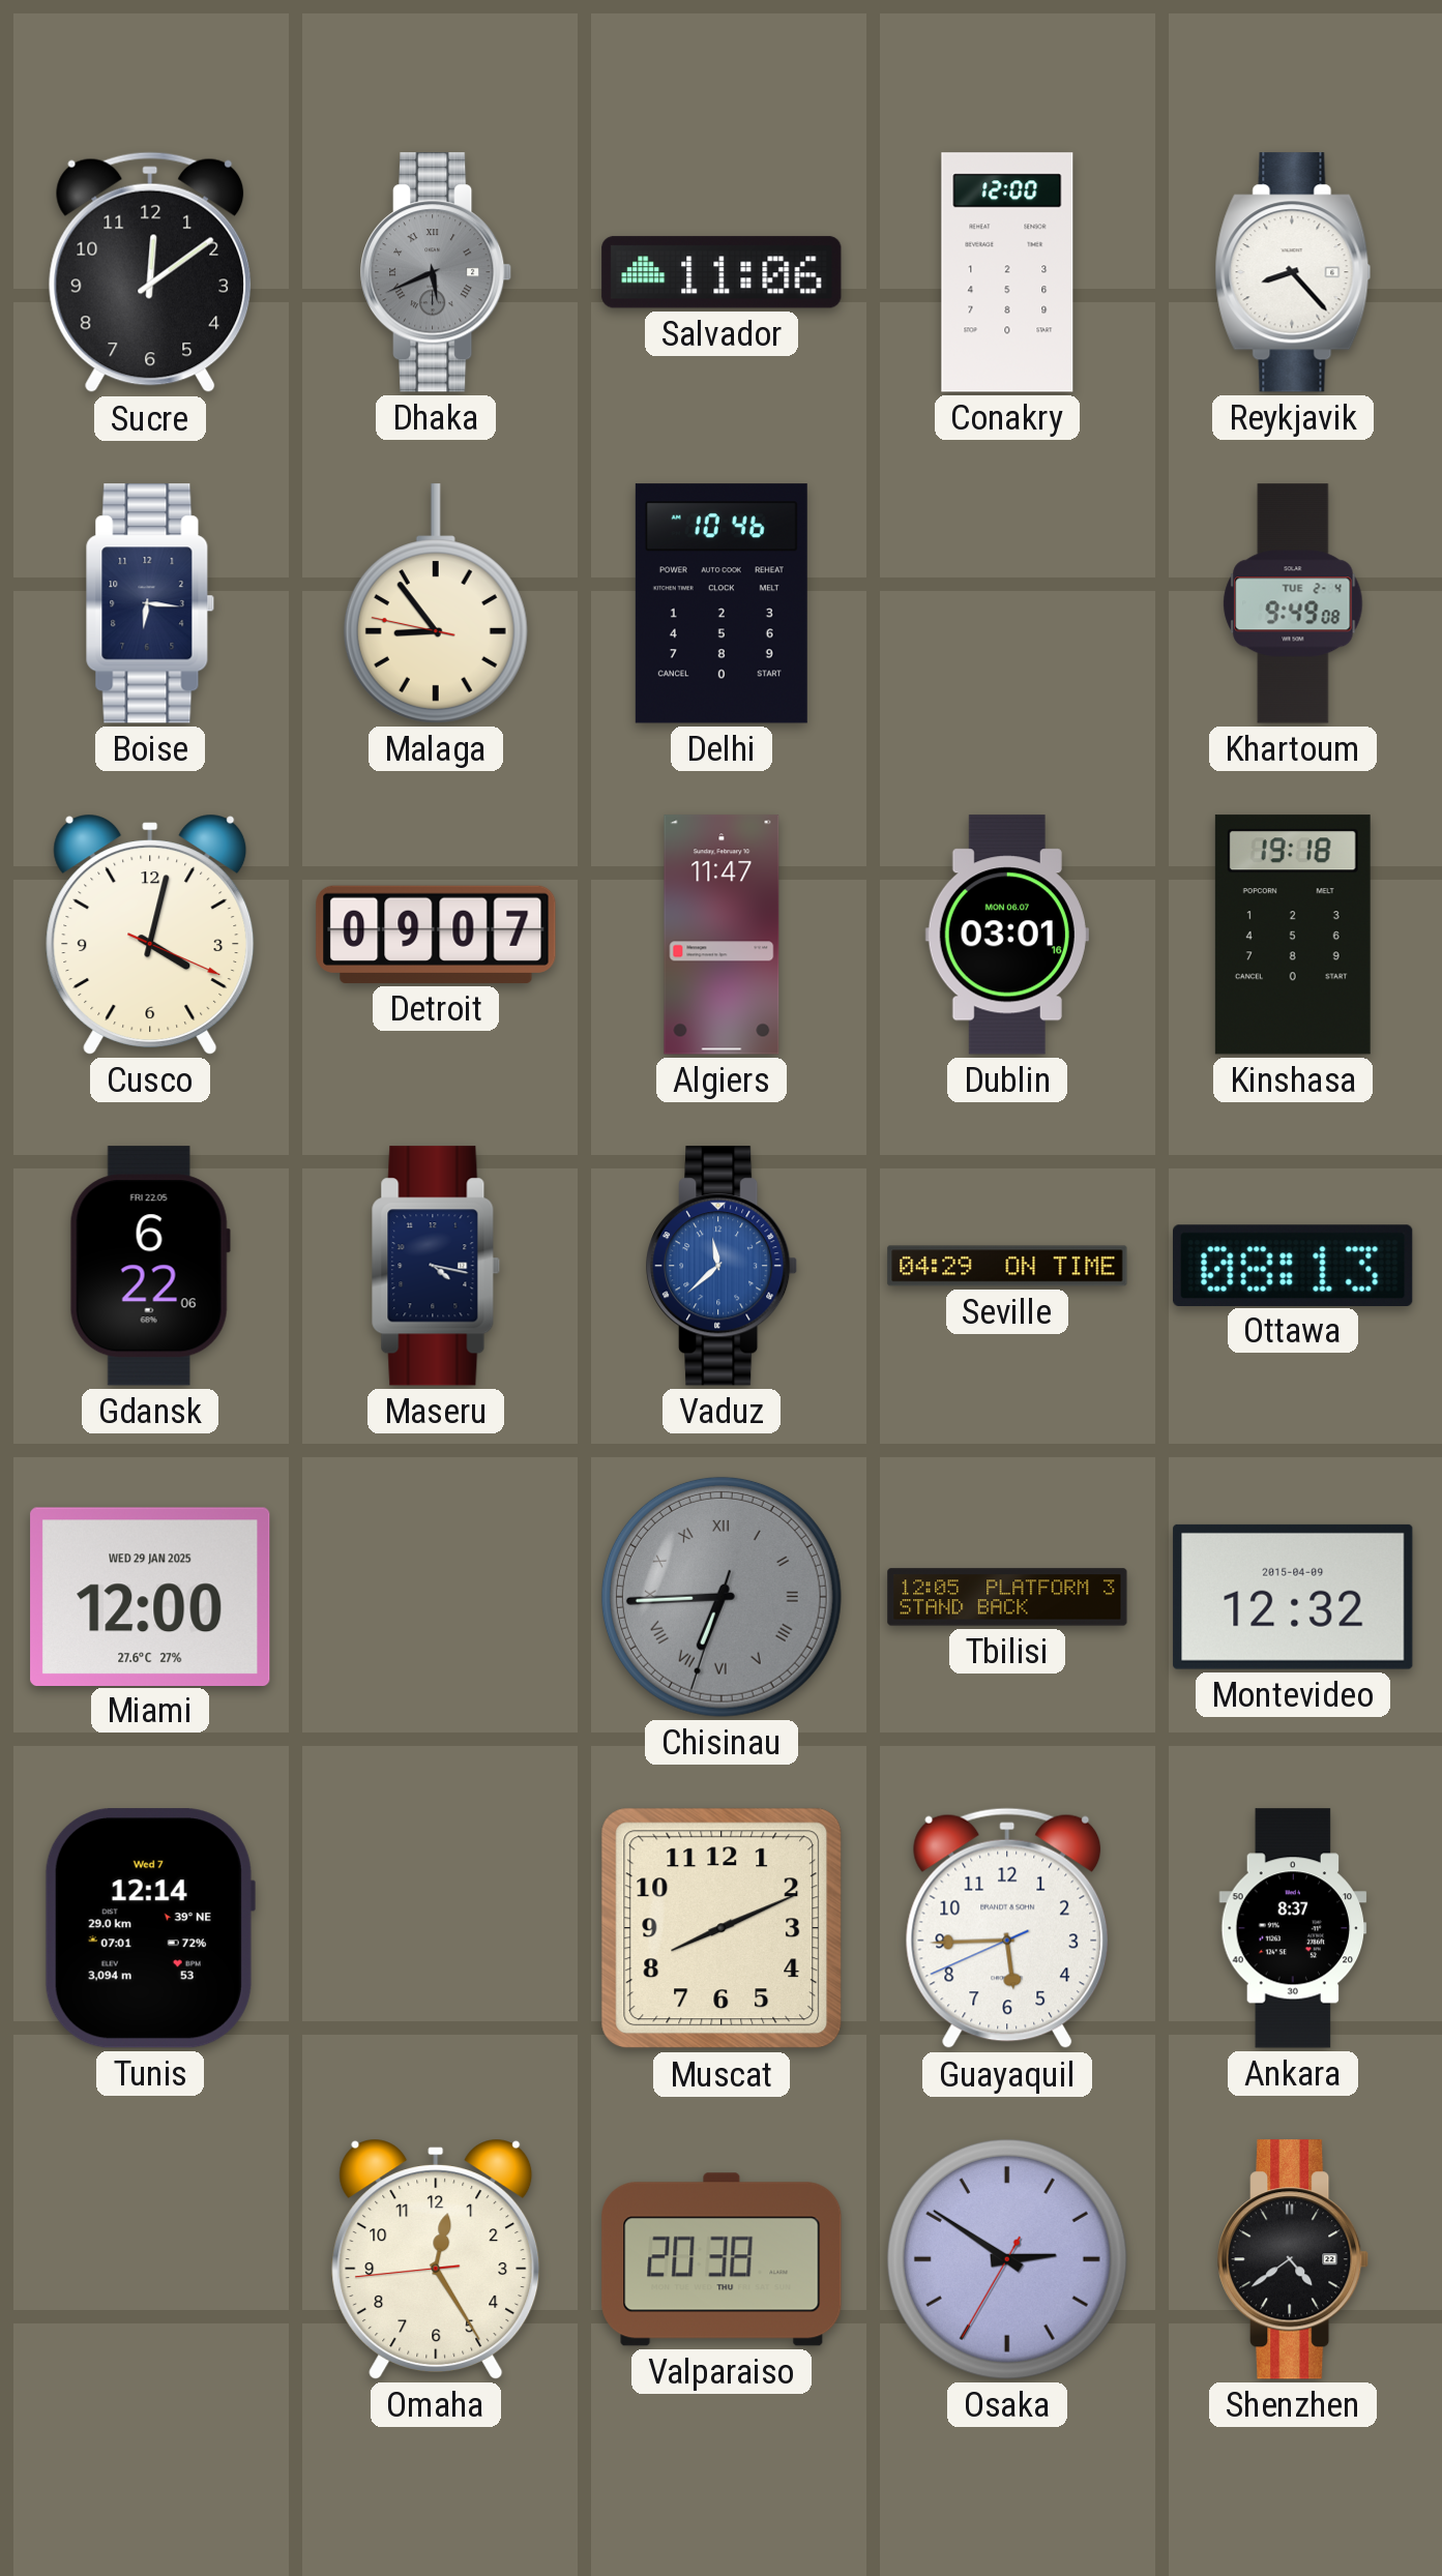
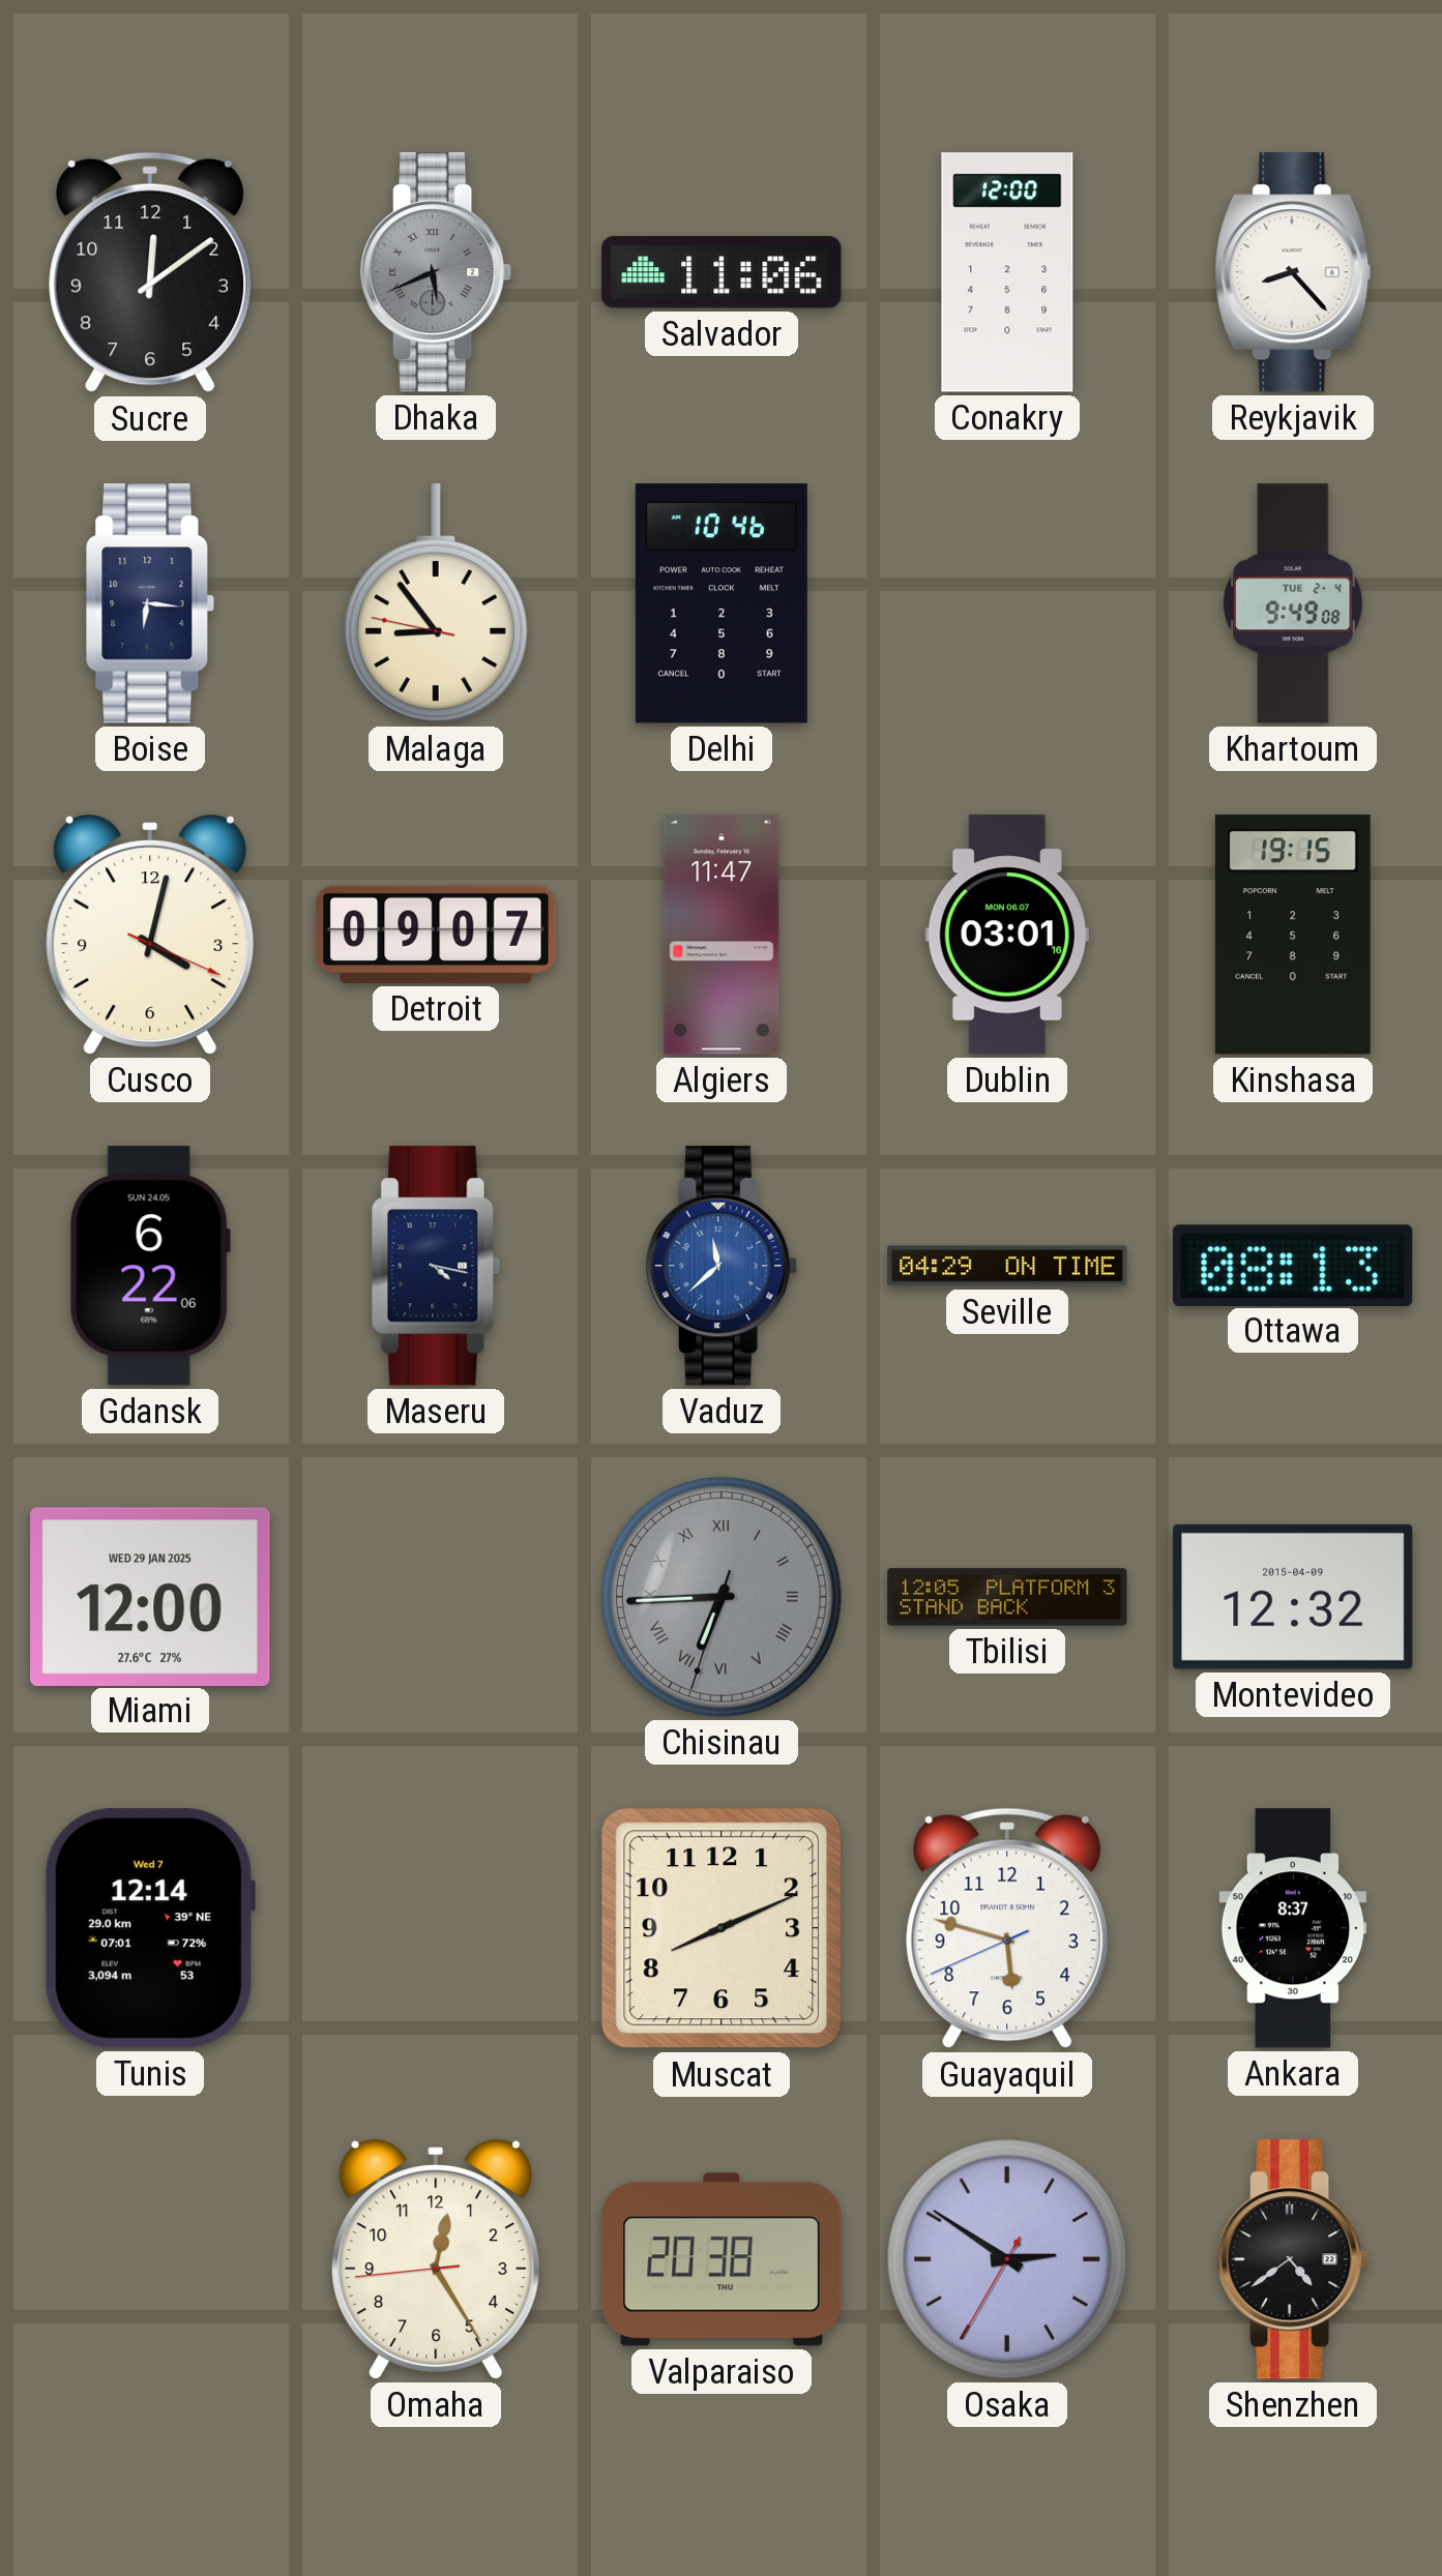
Kinshasa: 19:18 -> 19:15 (1293, 935)
Gdansk date: FRI 22.05 -> SUN 24.05 (150, 1266)
Guayaquil: 5:44 -> 5:47 (1007, 1928)
